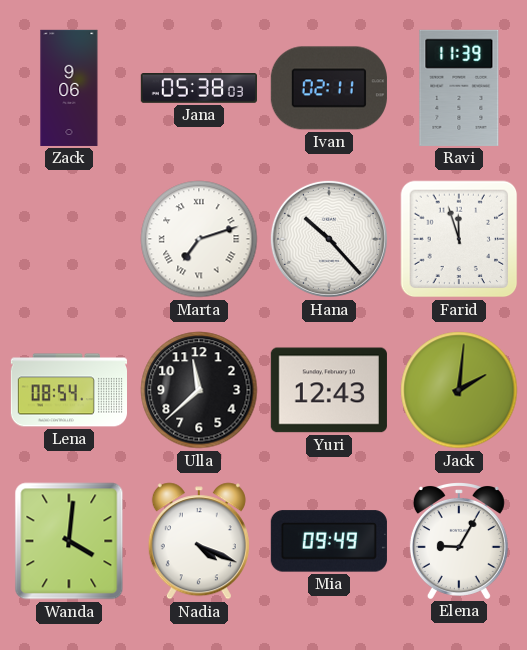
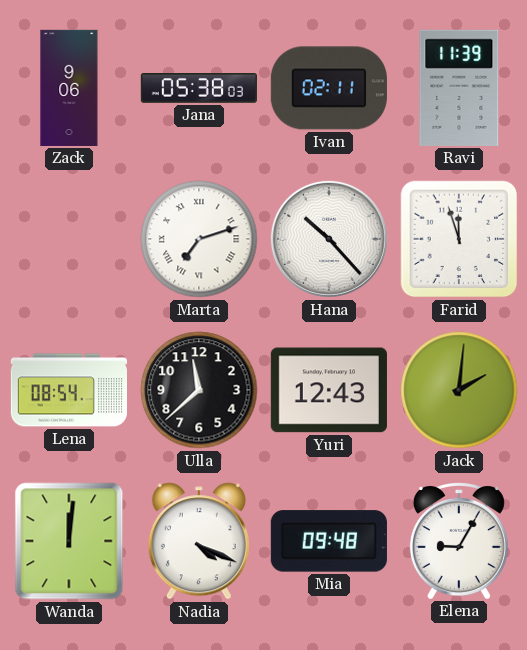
Wanda: 4:01 -> 12:01 (69, 541)
Mia: 09:49 -> 09:48 (329, 541)
